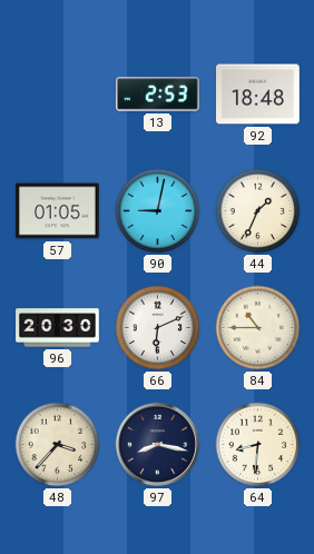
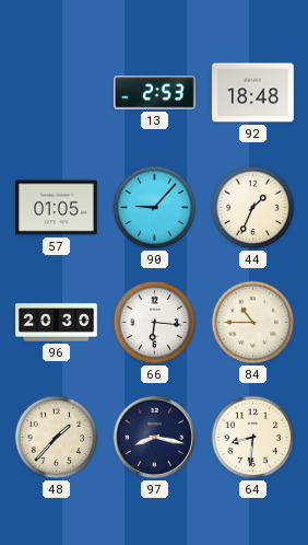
90: 9:02 -> 9:07 (155, 208)
66: 6:11 -> 6:16 (155, 323)
48: 3:37 -> 1:37 (57, 438)
